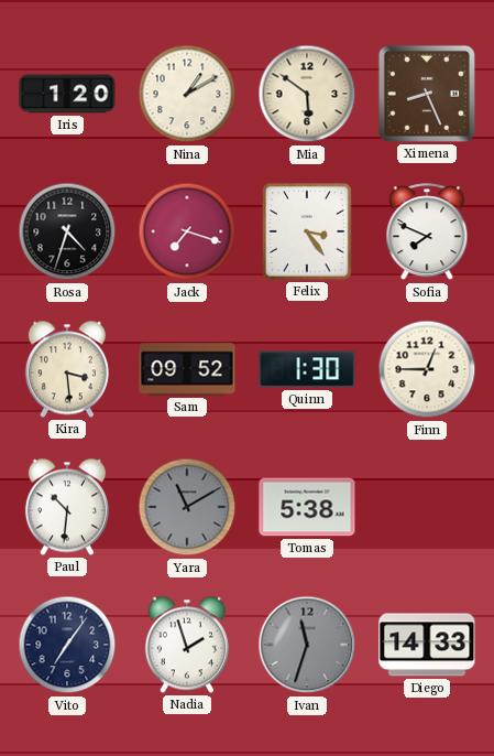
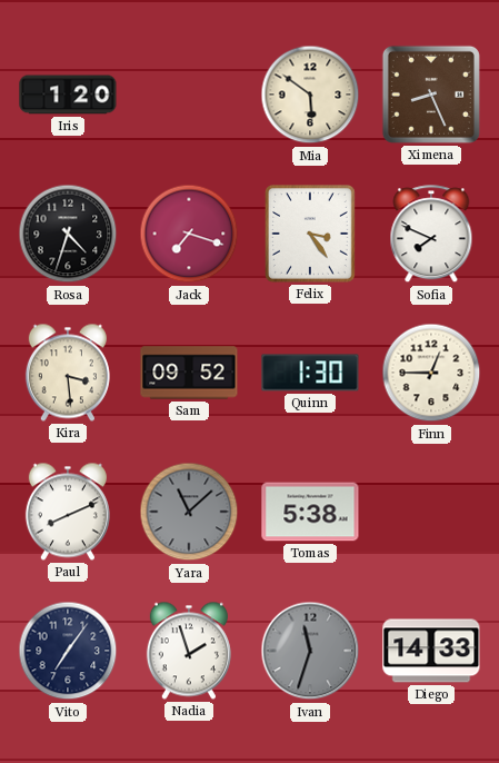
Nina: 1:10 -> none (187, 94)
Paul: 10:31 -> 8:11 (68, 512)
Yara: 11:10 -> 11:08 (189, 512)
